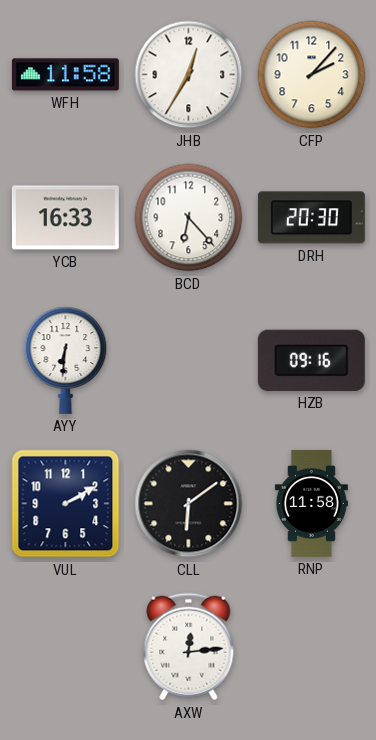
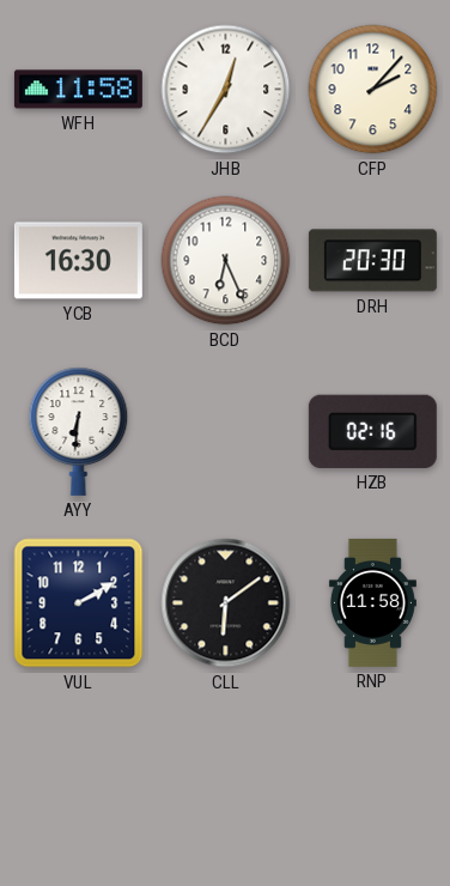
YCB: 16:33 -> 16:30 (78, 261)
BCD: 6:23 -> 6:26 (226, 261)
HZB: 09:16 -> 02:16 (372, 431)
AXW: 12:14 -> none (189, 647)
